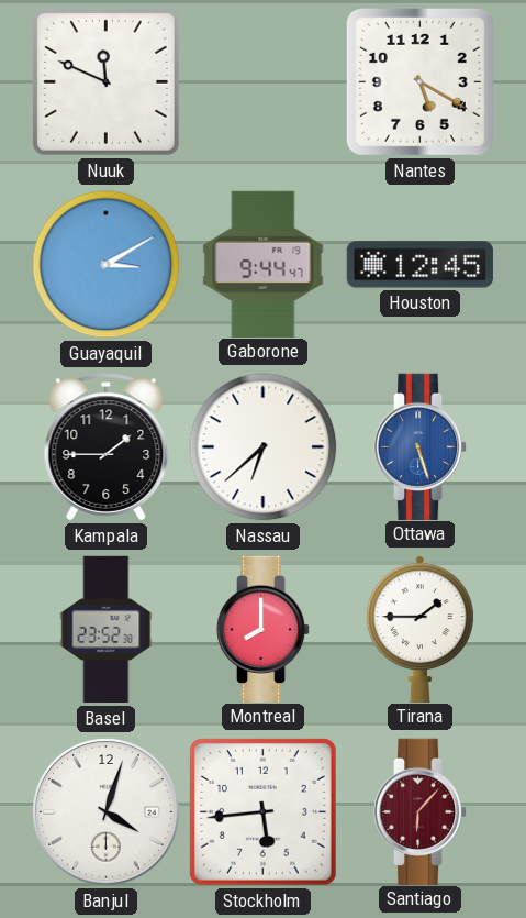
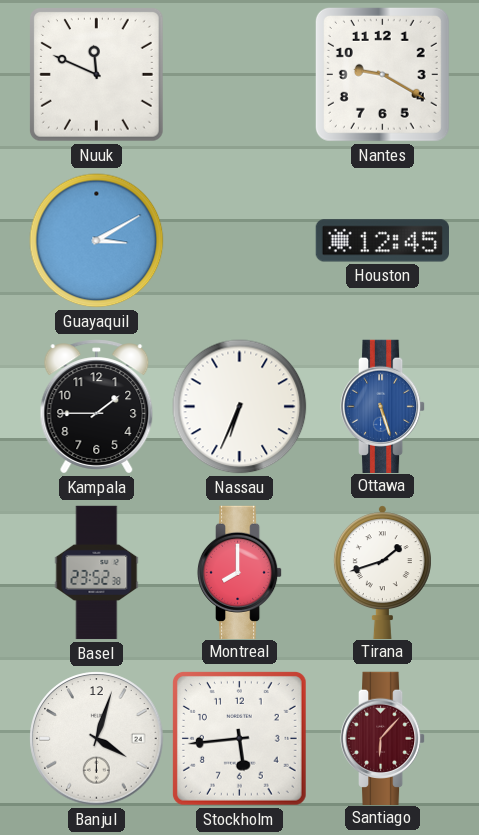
Nantes: 5:20 -> 9:20 (382, 74)
Gaborone: 9:44 -> none (264, 264)
Nassau: 6:38 -> 6:34 (240, 407)
Tirana: 1:45 -> 1:42 (382, 572)
